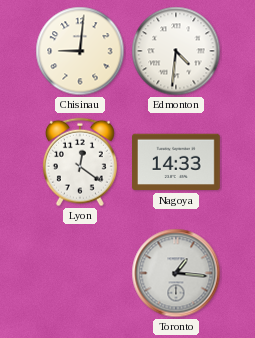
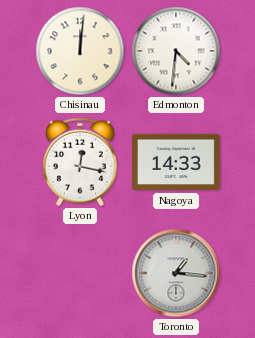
Chisinau: 9:01 -> 12:01 (80, 51)
Lyon: 12:21 -> 12:17 (80, 162)
